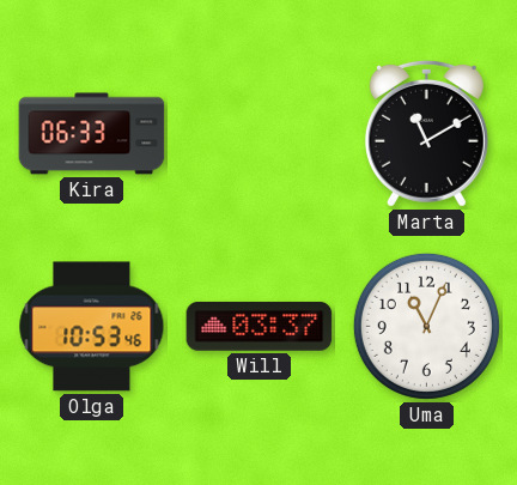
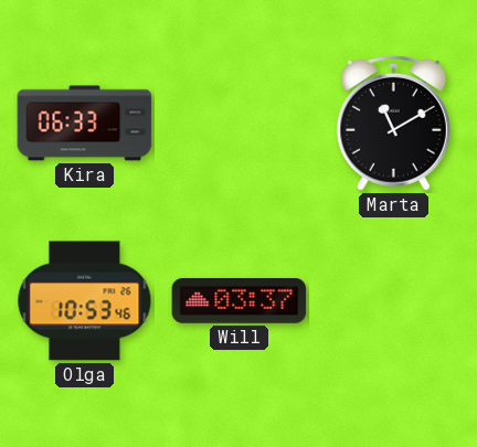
Uma: 11:04 -> none (426, 326)
